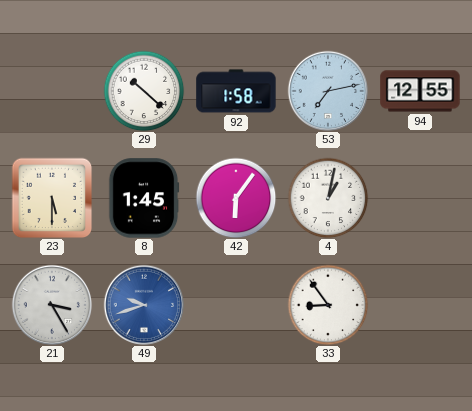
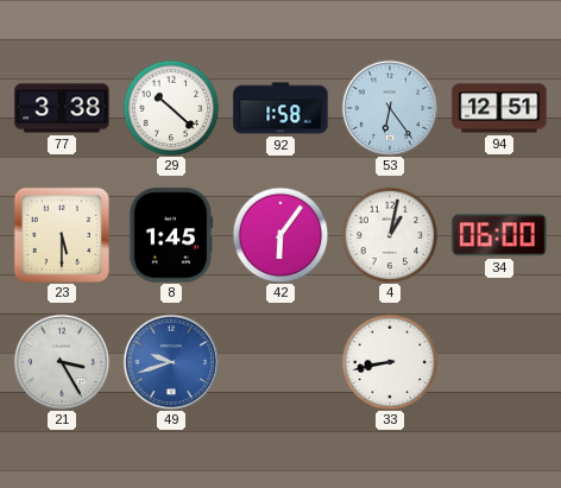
77: none -> 3:38 (62, 108)
53: 7:13 -> 6:24 (390, 108)
94: 12:55 -> 12:51 (499, 108)
34: none -> 06:00 (499, 235)
33: 8:54 -> 8:43 (390, 362)
